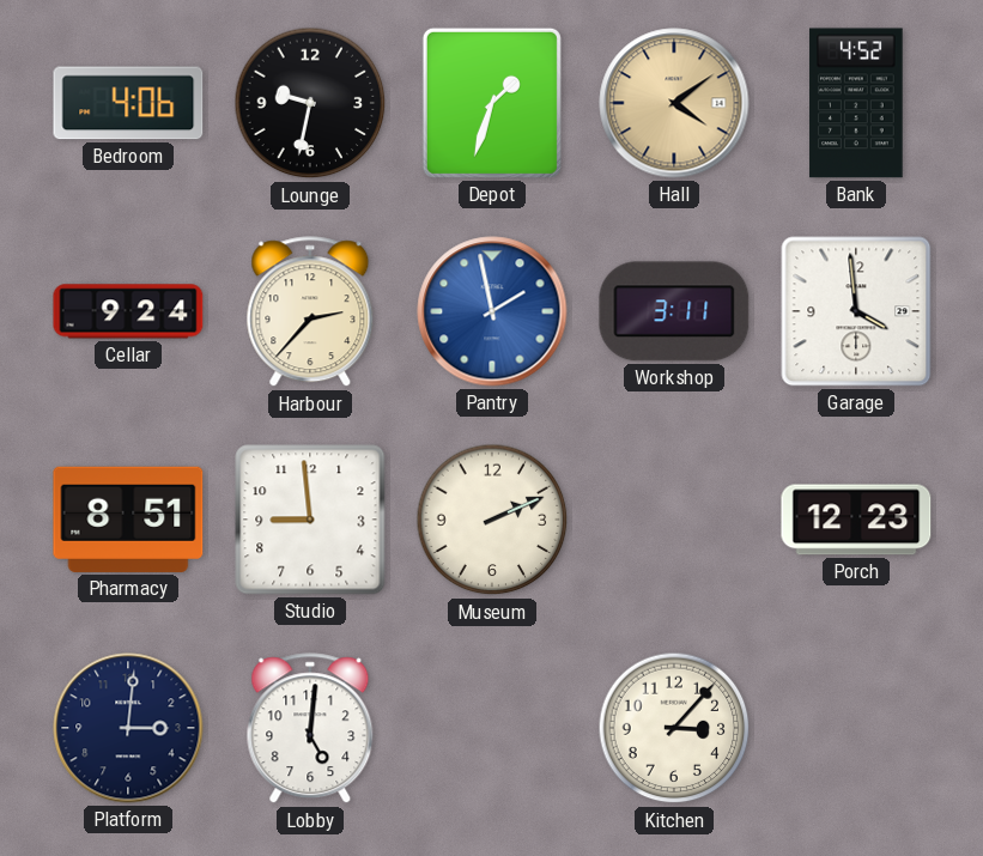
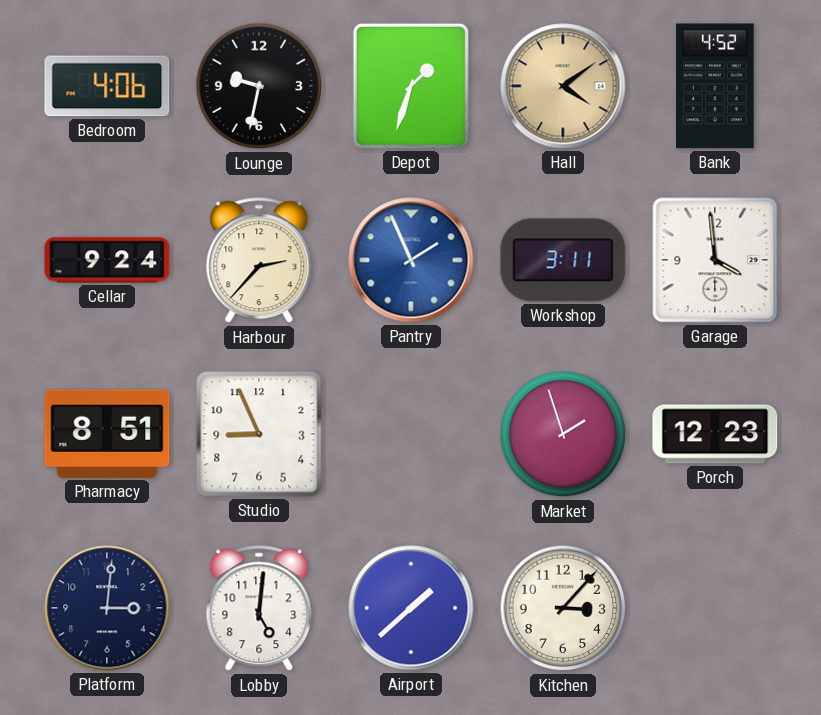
Pantry: 1:58 -> 1:56 (411, 260)
Studio: 8:59 -> 8:56 (259, 434)
Museum: 2:11 -> none (492, 520)
Market: none -> 1:57 (563, 434)
Airport: none -> 1:38 (411, 608)
